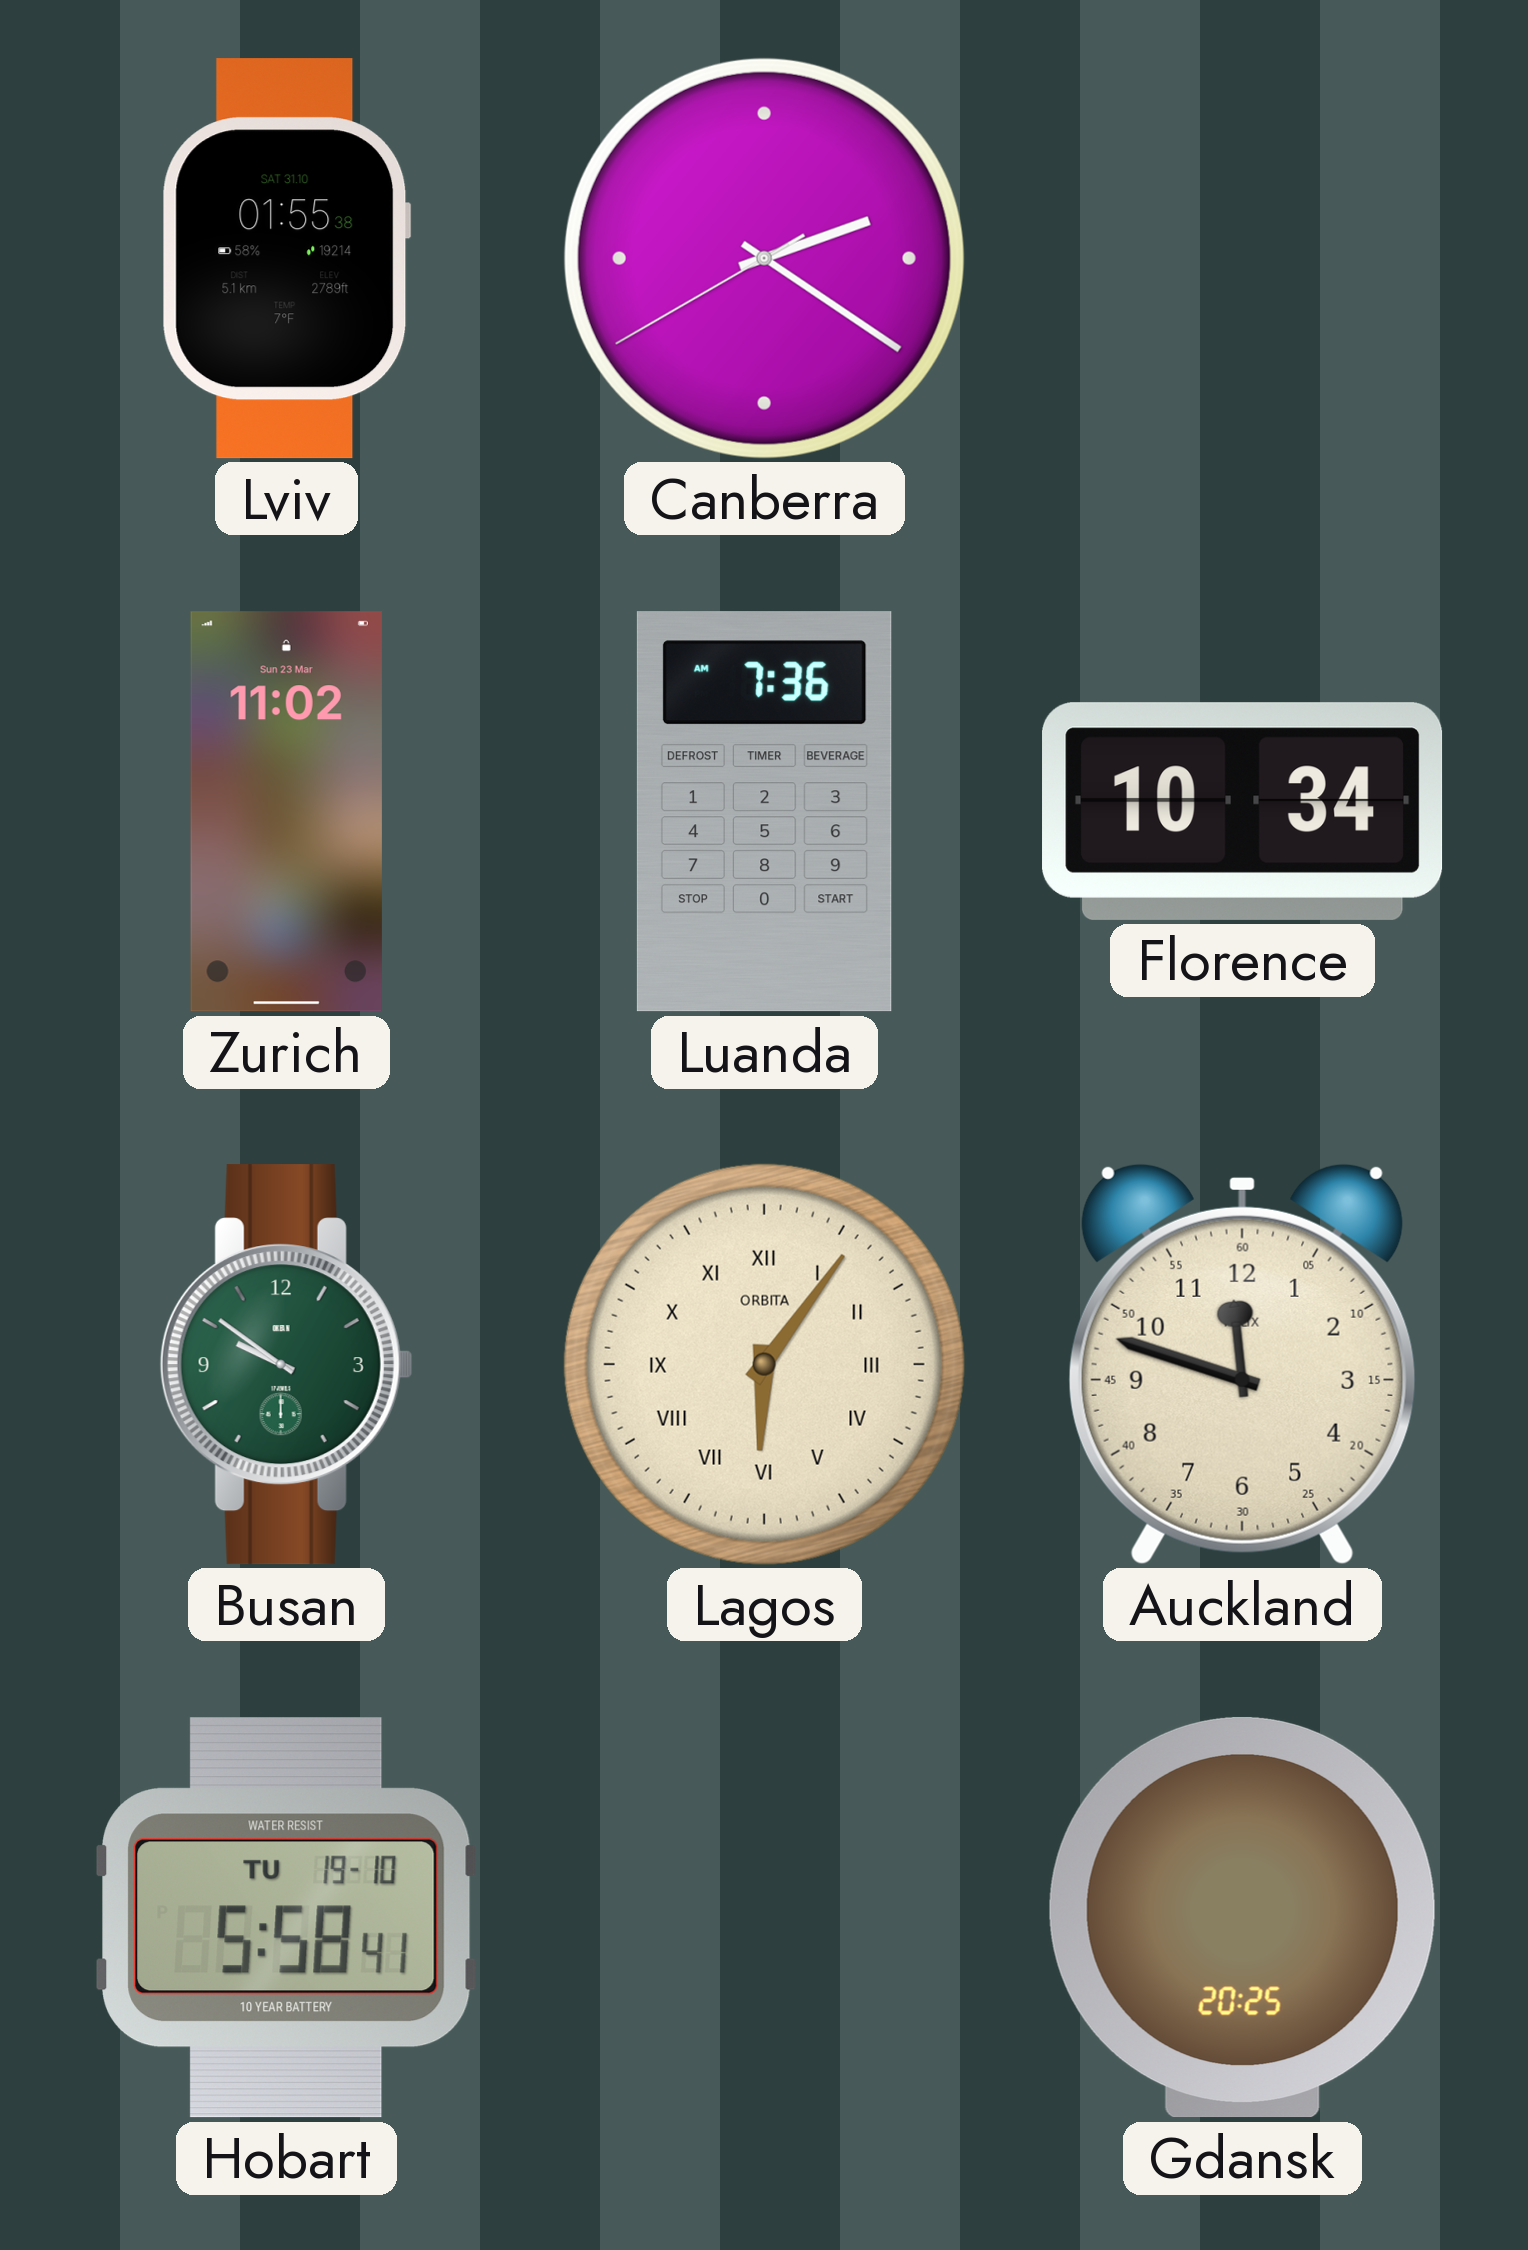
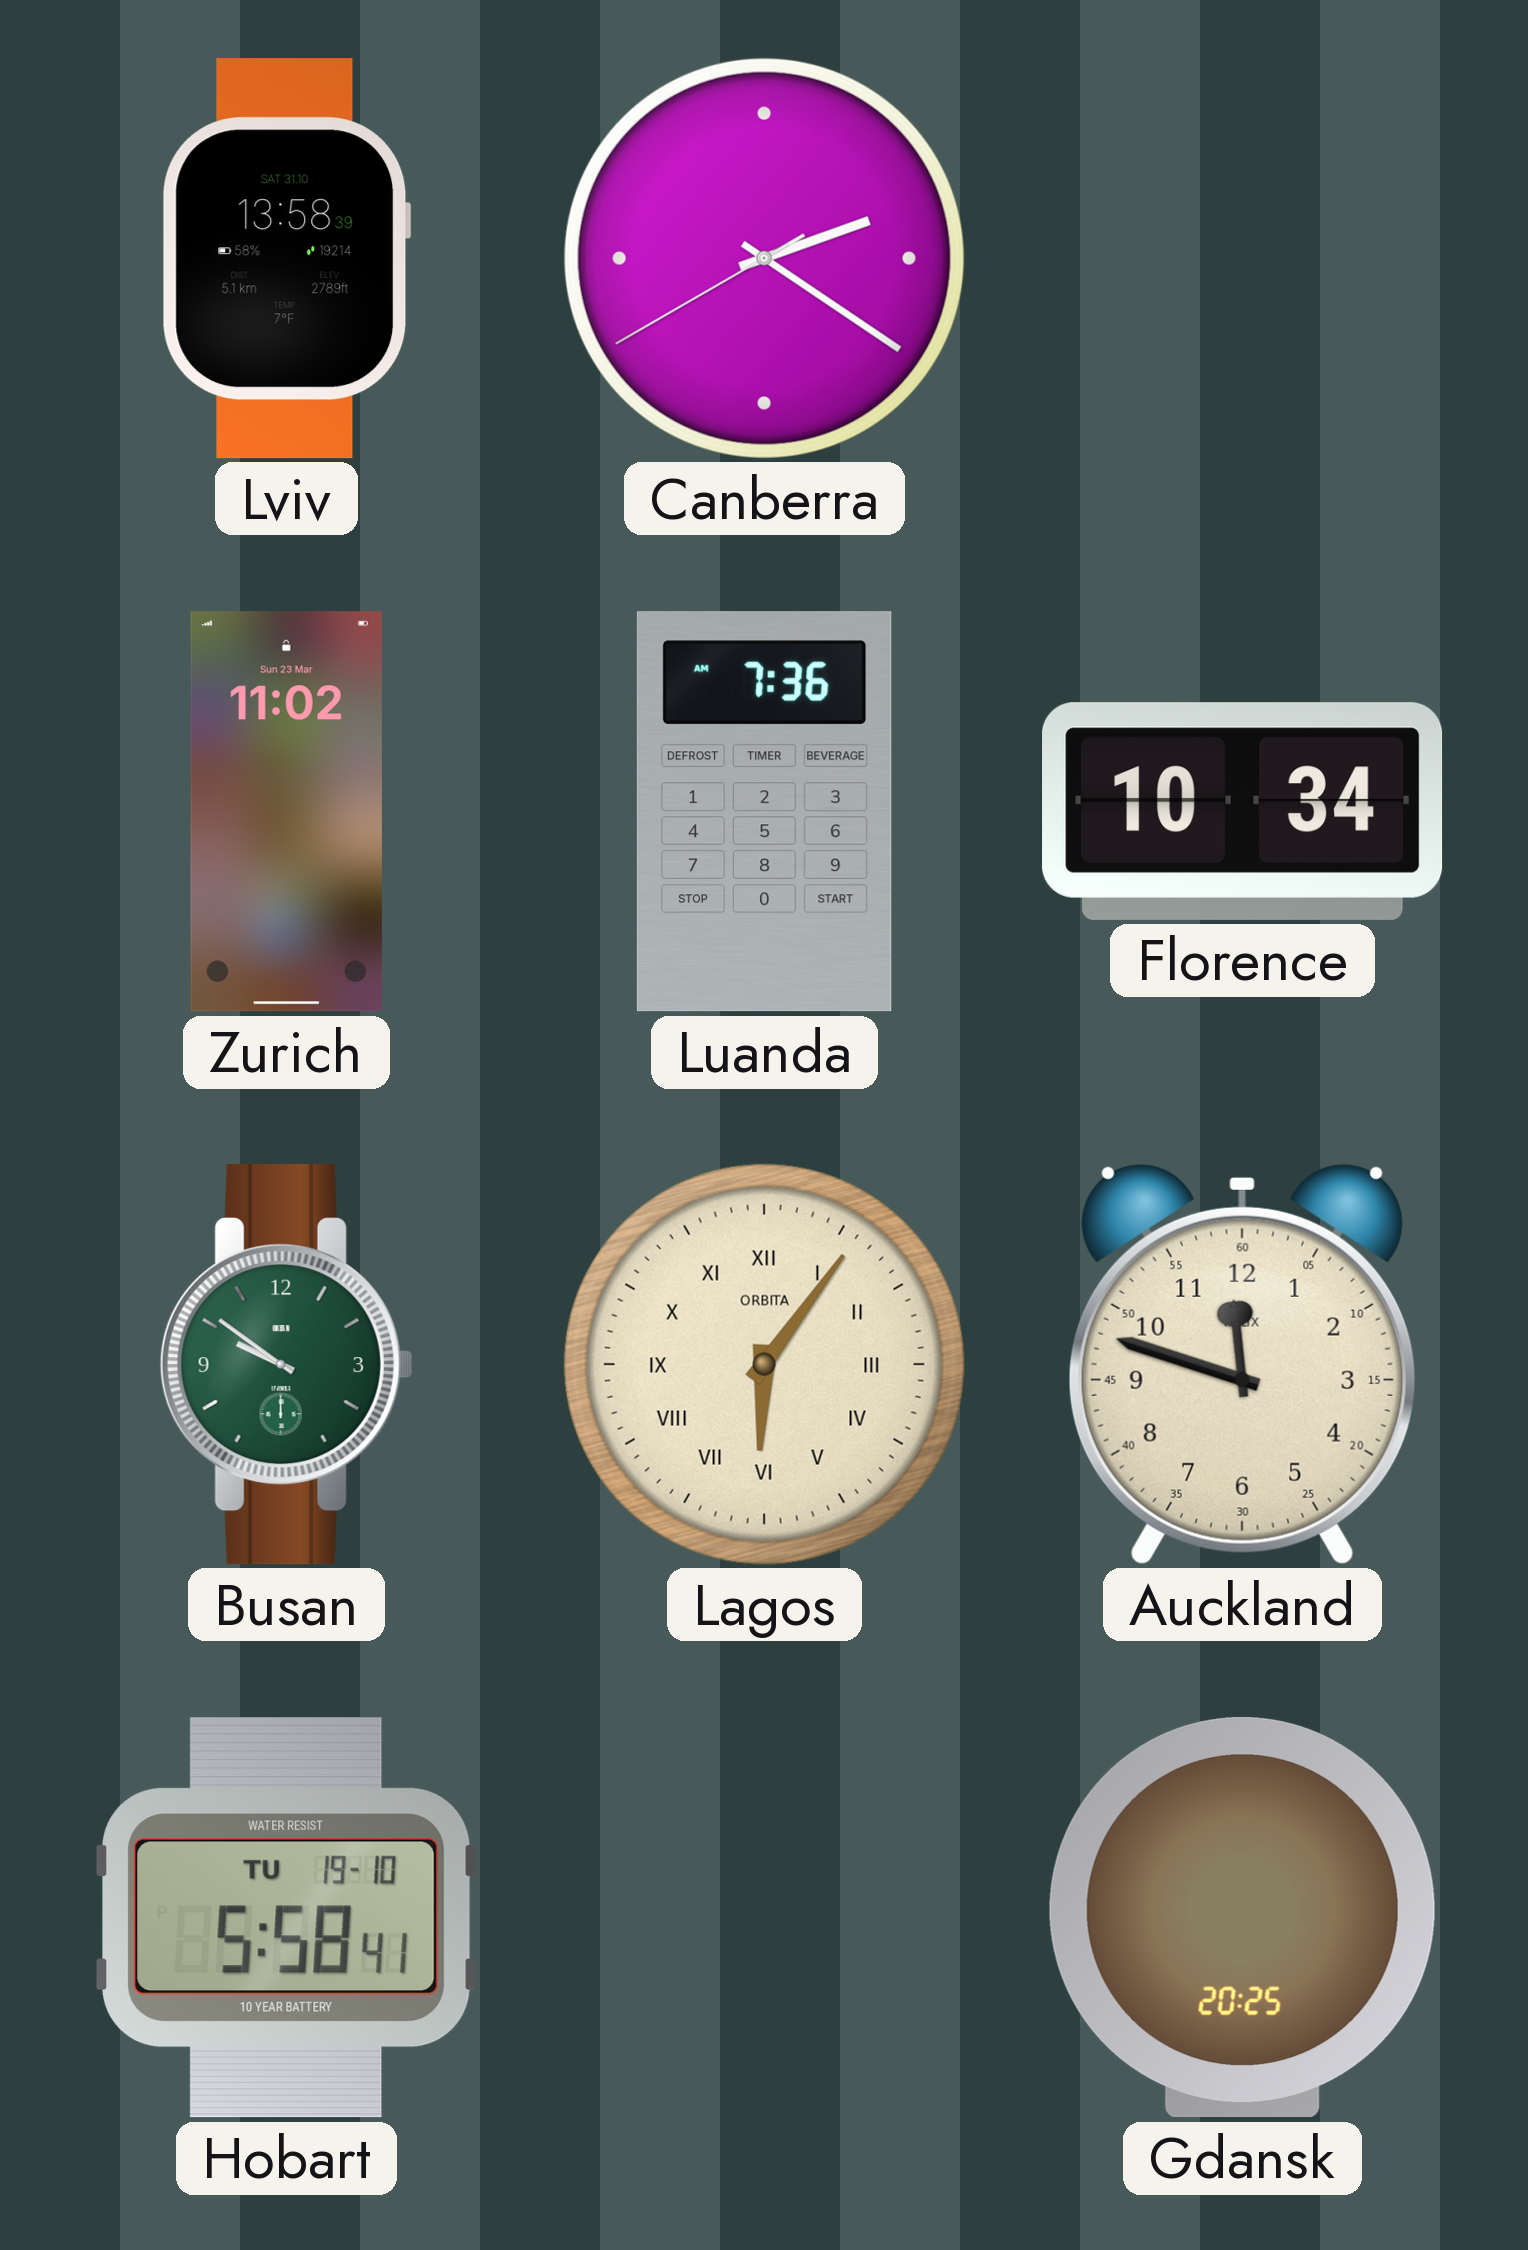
Lviv: 01:55 -> 13:58 (286, 259)
